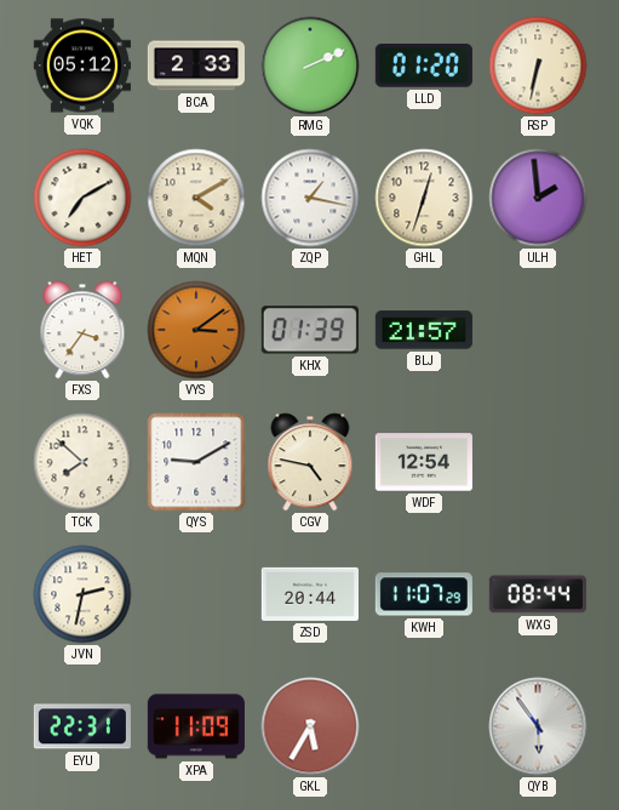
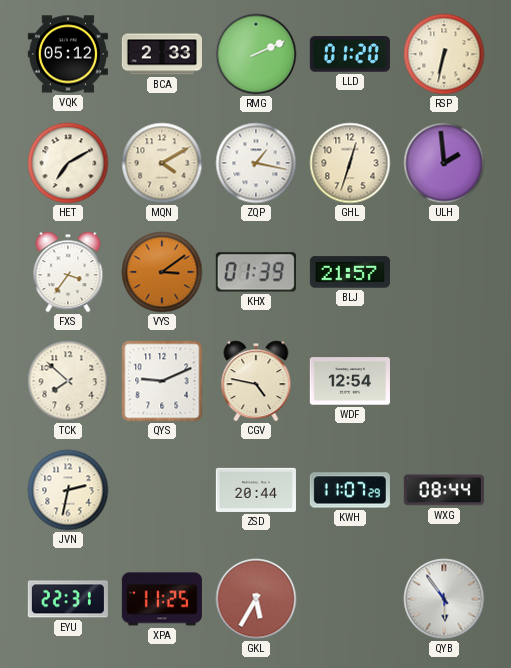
QYS: 9:10 -> 9:11 (162, 381)
XPA: 11:09 -> 11:25 (162, 599)
